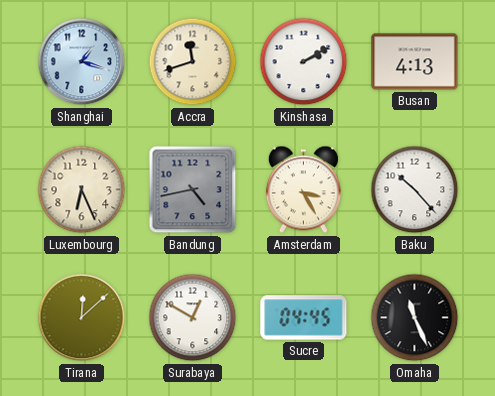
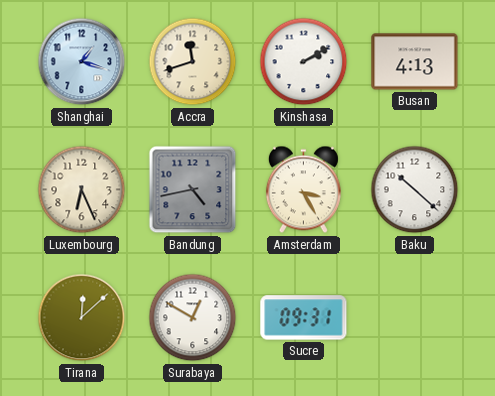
Baku: 10:23 -> 10:22 (415, 190)
Sucre: 04:45 -> 09:31 (304, 318)
Omaha: 11:26 -> none (415, 318)
